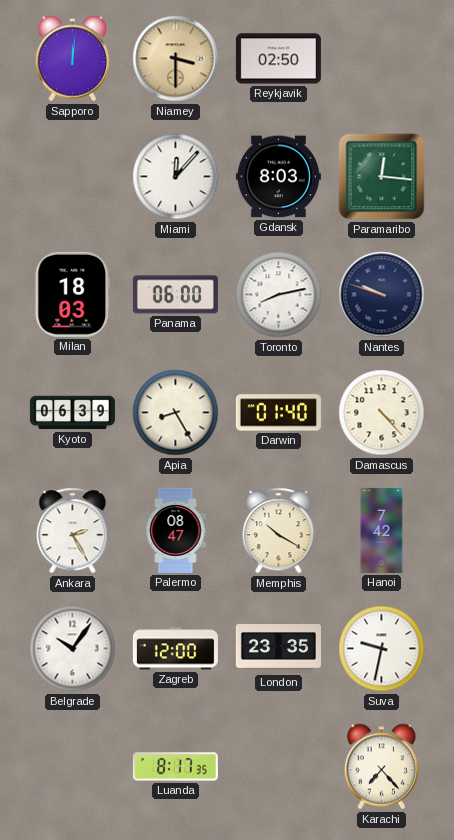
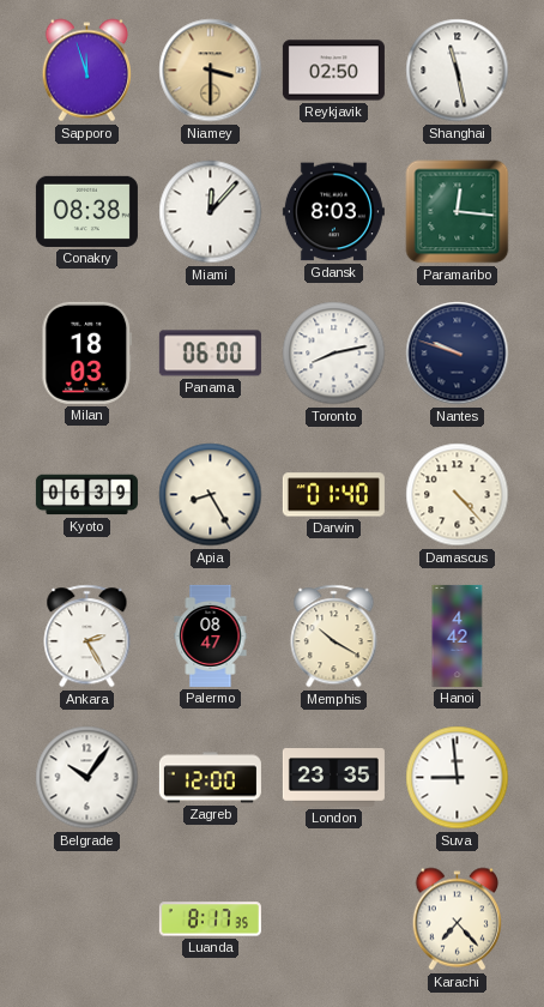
Sapporo: 12:01 -> 11:57 (86, 71)
Shanghai: none -> 11:28 (458, 71)
Conakry: none -> 08:38 (86, 211)
Hanoi: 7:42 -> 4:42 (458, 635)
Suva: 9:32 -> 8:59 (458, 778)
